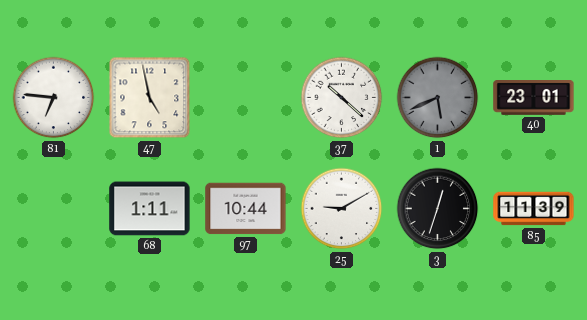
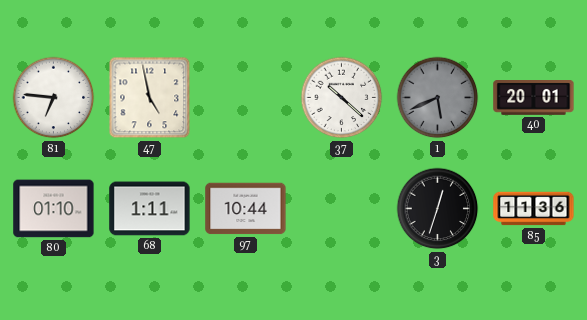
40: 23:01 -> 20:01 (534, 98)
80: none -> 01:10 (54, 209)
25: 9:10 -> none (342, 209)
85: 11:39 -> 11:36 (534, 209)
